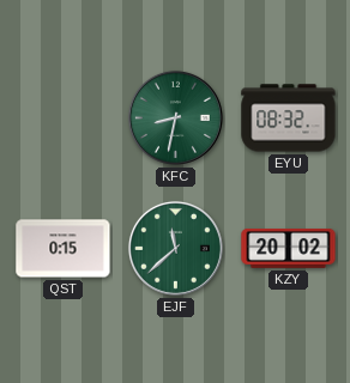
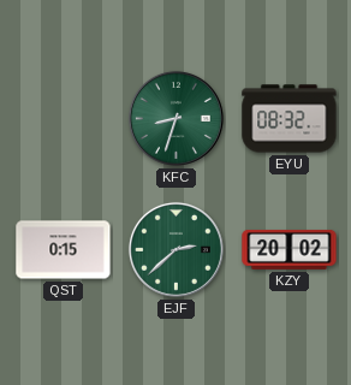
KFC: 8:32 -> 8:33 (175, 118)
EJF: 11:38 -> 2:38 (175, 249)
